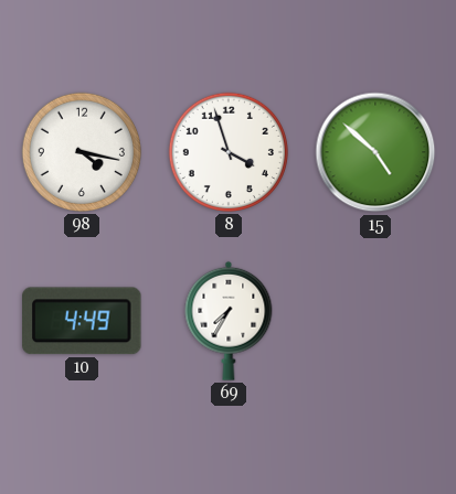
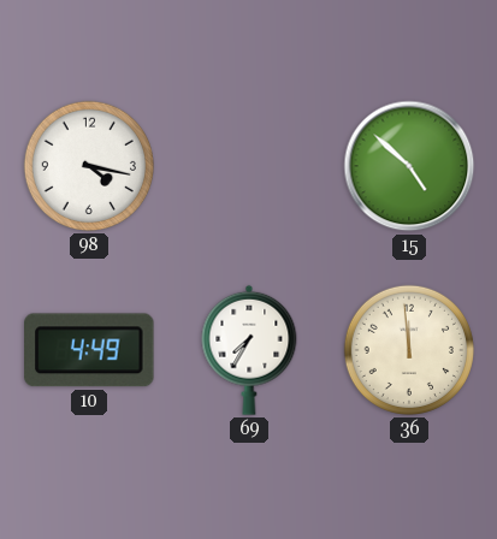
8: 3:57 -> none (229, 152)
36: none -> 11:59 (409, 350)
